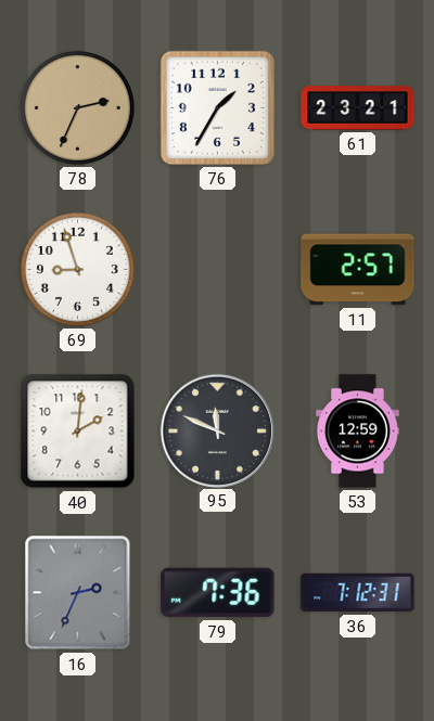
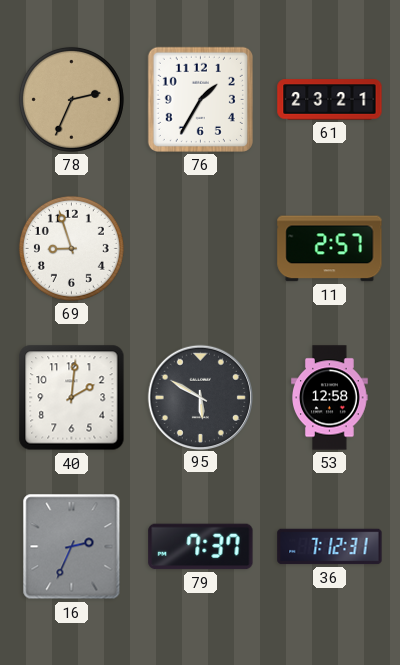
95: 11:49 -> 5:50 (200, 397)
53: 12:59 -> 12:58 (330, 398)
79: 7:36 -> 7:37 (201, 547)
